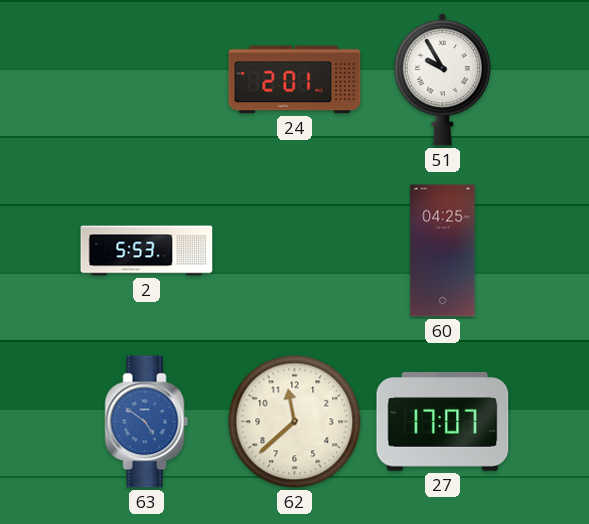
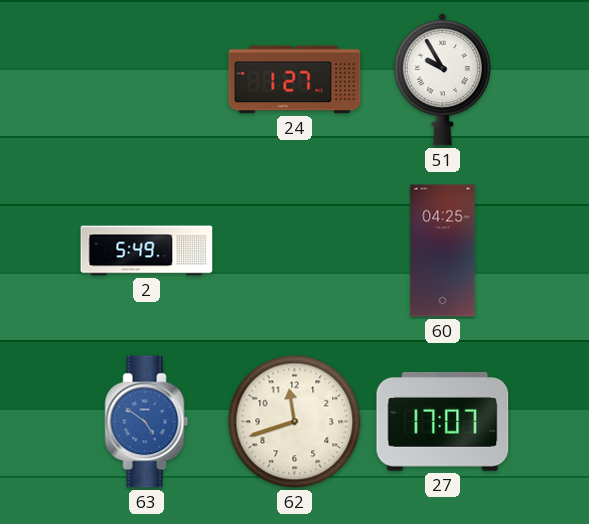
24: 2:01 -> 1:27 (295, 80)
2: 5:53 -> 5:49 (147, 251)
62: 11:38 -> 11:42 (295, 422)
